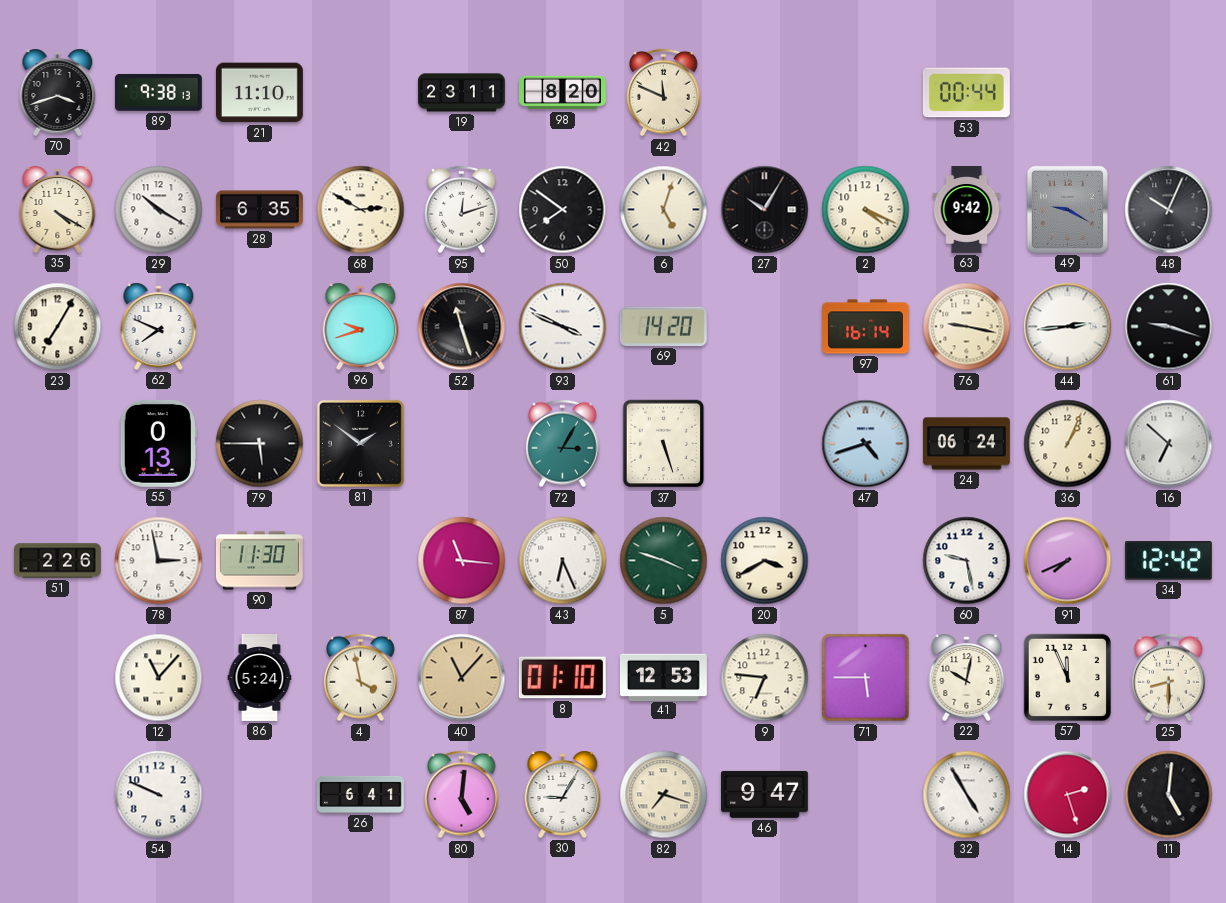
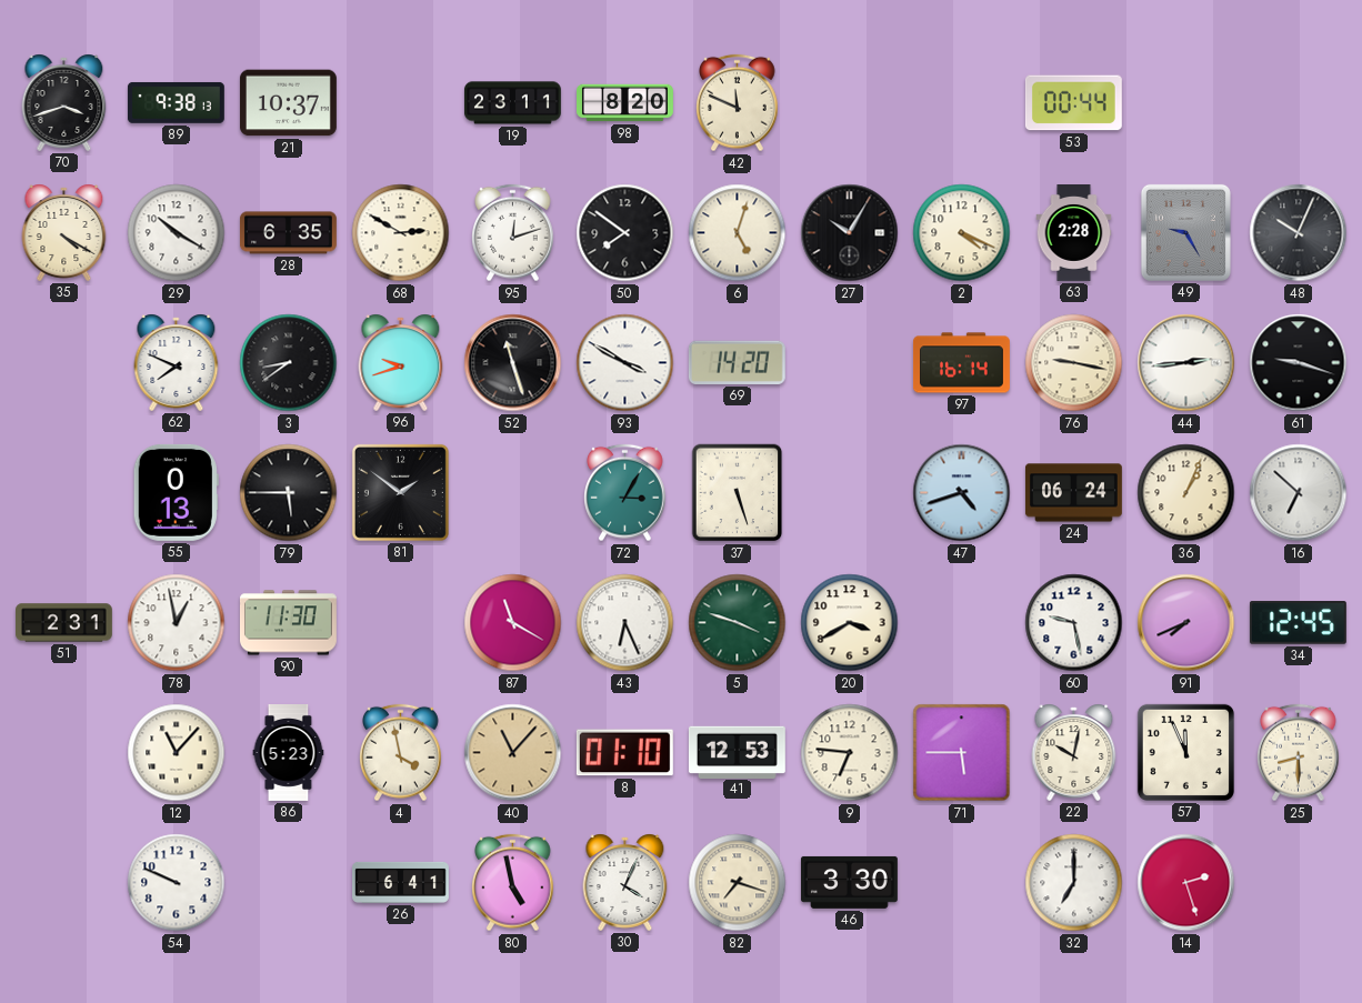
21: 11:10 -> 10:37 (288, 103)
63: 9:42 -> 2:28 (1074, 233)
49: 9:20 -> 9:25 (1185, 232)
23: 7:05 -> none (58, 327)
3: none -> 8:39 (289, 363)
93: 3:49 -> 3:50 (625, 363)
51: 2:26 -> 2:31 (64, 623)
78: 2:58 -> 12:58 (177, 623)
87: 11:16 -> 11:20 (513, 623)
34: 12:42 -> 12:45 (1298, 623)
86: 5:24 -> 5:23 (289, 753)
80: 5:01 -> 4:58 (513, 883)
30: 9:05 -> 4:04 (625, 882)
46: 9:47 -> 3:30 (849, 882)
32: 4:55 -> 7:00 (1074, 883)
11: 5:01 -> none (1169, 795)
